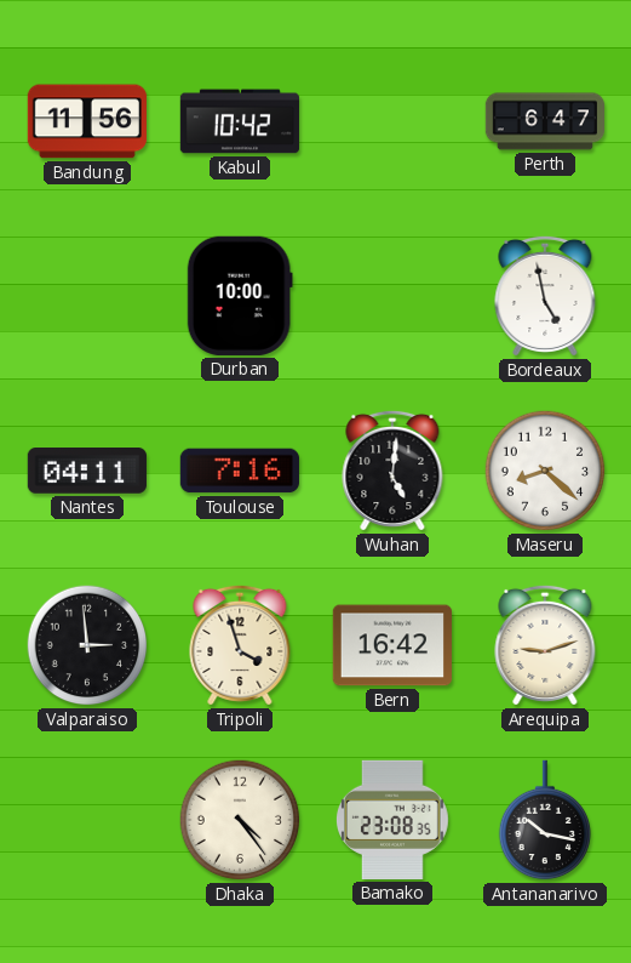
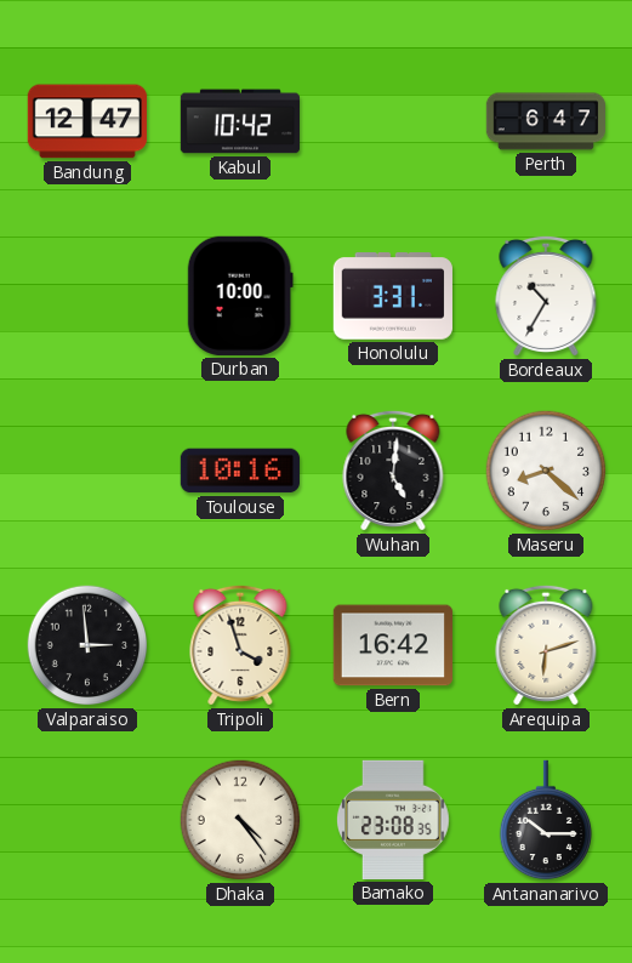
Bandung: 11:56 -> 12:47 (87, 121)
Honolulu: none -> 3:31 (393, 297)
Bordeaux: 4:58 -> 10:35 (546, 296)
Nantes: 04:11 -> none (87, 471)
Toulouse: 7:16 -> 10:16 (239, 471)
Arequipa: 9:12 -> 6:12 (546, 645)
Antananarivo: 10:17 -> 10:15 (545, 820)
